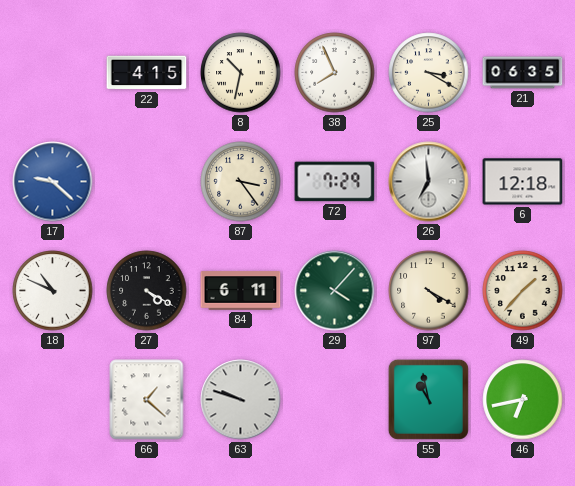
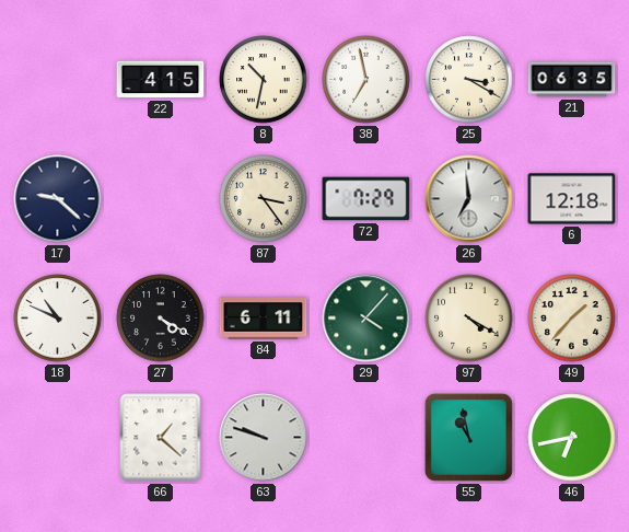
38: 7:56 -> 6:58 (366, 80)
17 dial: blue -> navy (58, 199)
